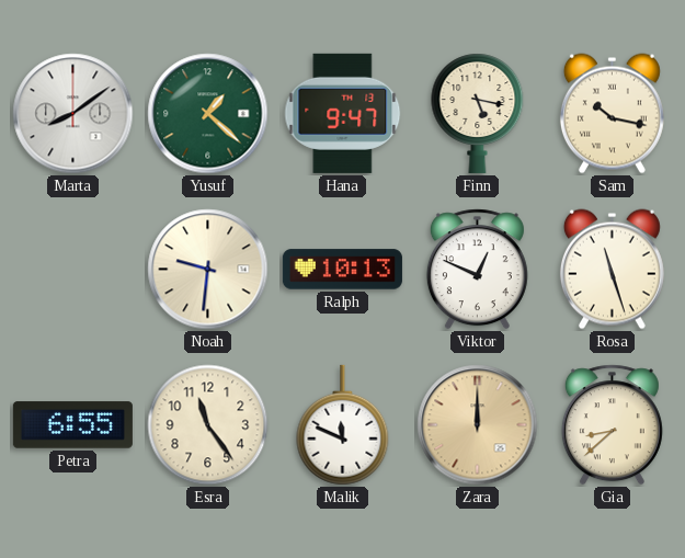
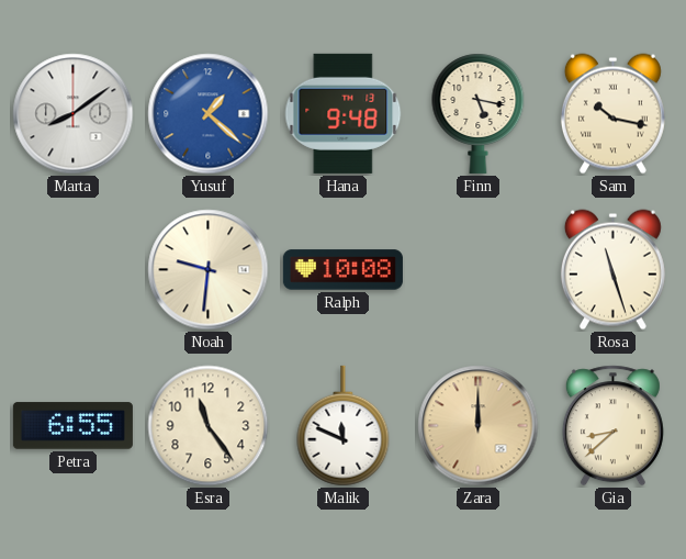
Yusuf dial: green -> blue (209, 114)
Hana: 9:47 -> 9:48 (344, 113)
Ralph: 10:13 -> 10:08 (342, 270)
Viktor: 12:49 -> none (477, 270)
